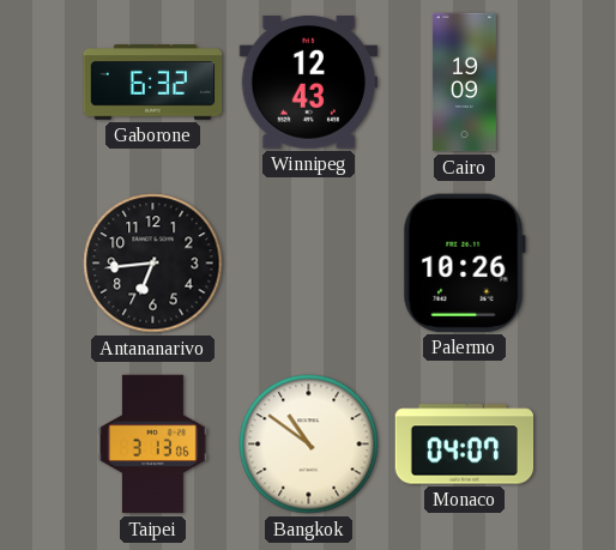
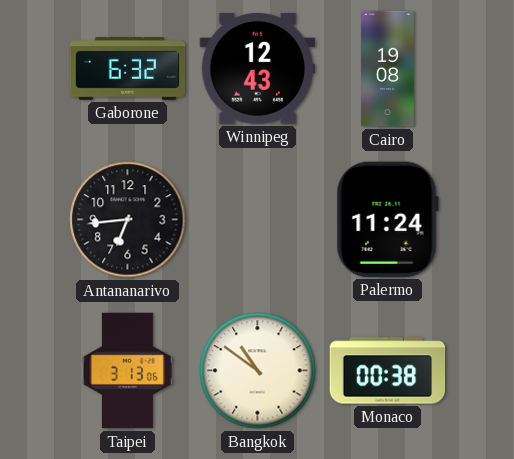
Cairo: 19:09 -> 19:08 (387, 69)
Palermo: 10:26 -> 11:24 (387, 219)
Monaco: 04:07 -> 00:38 (388, 371)
